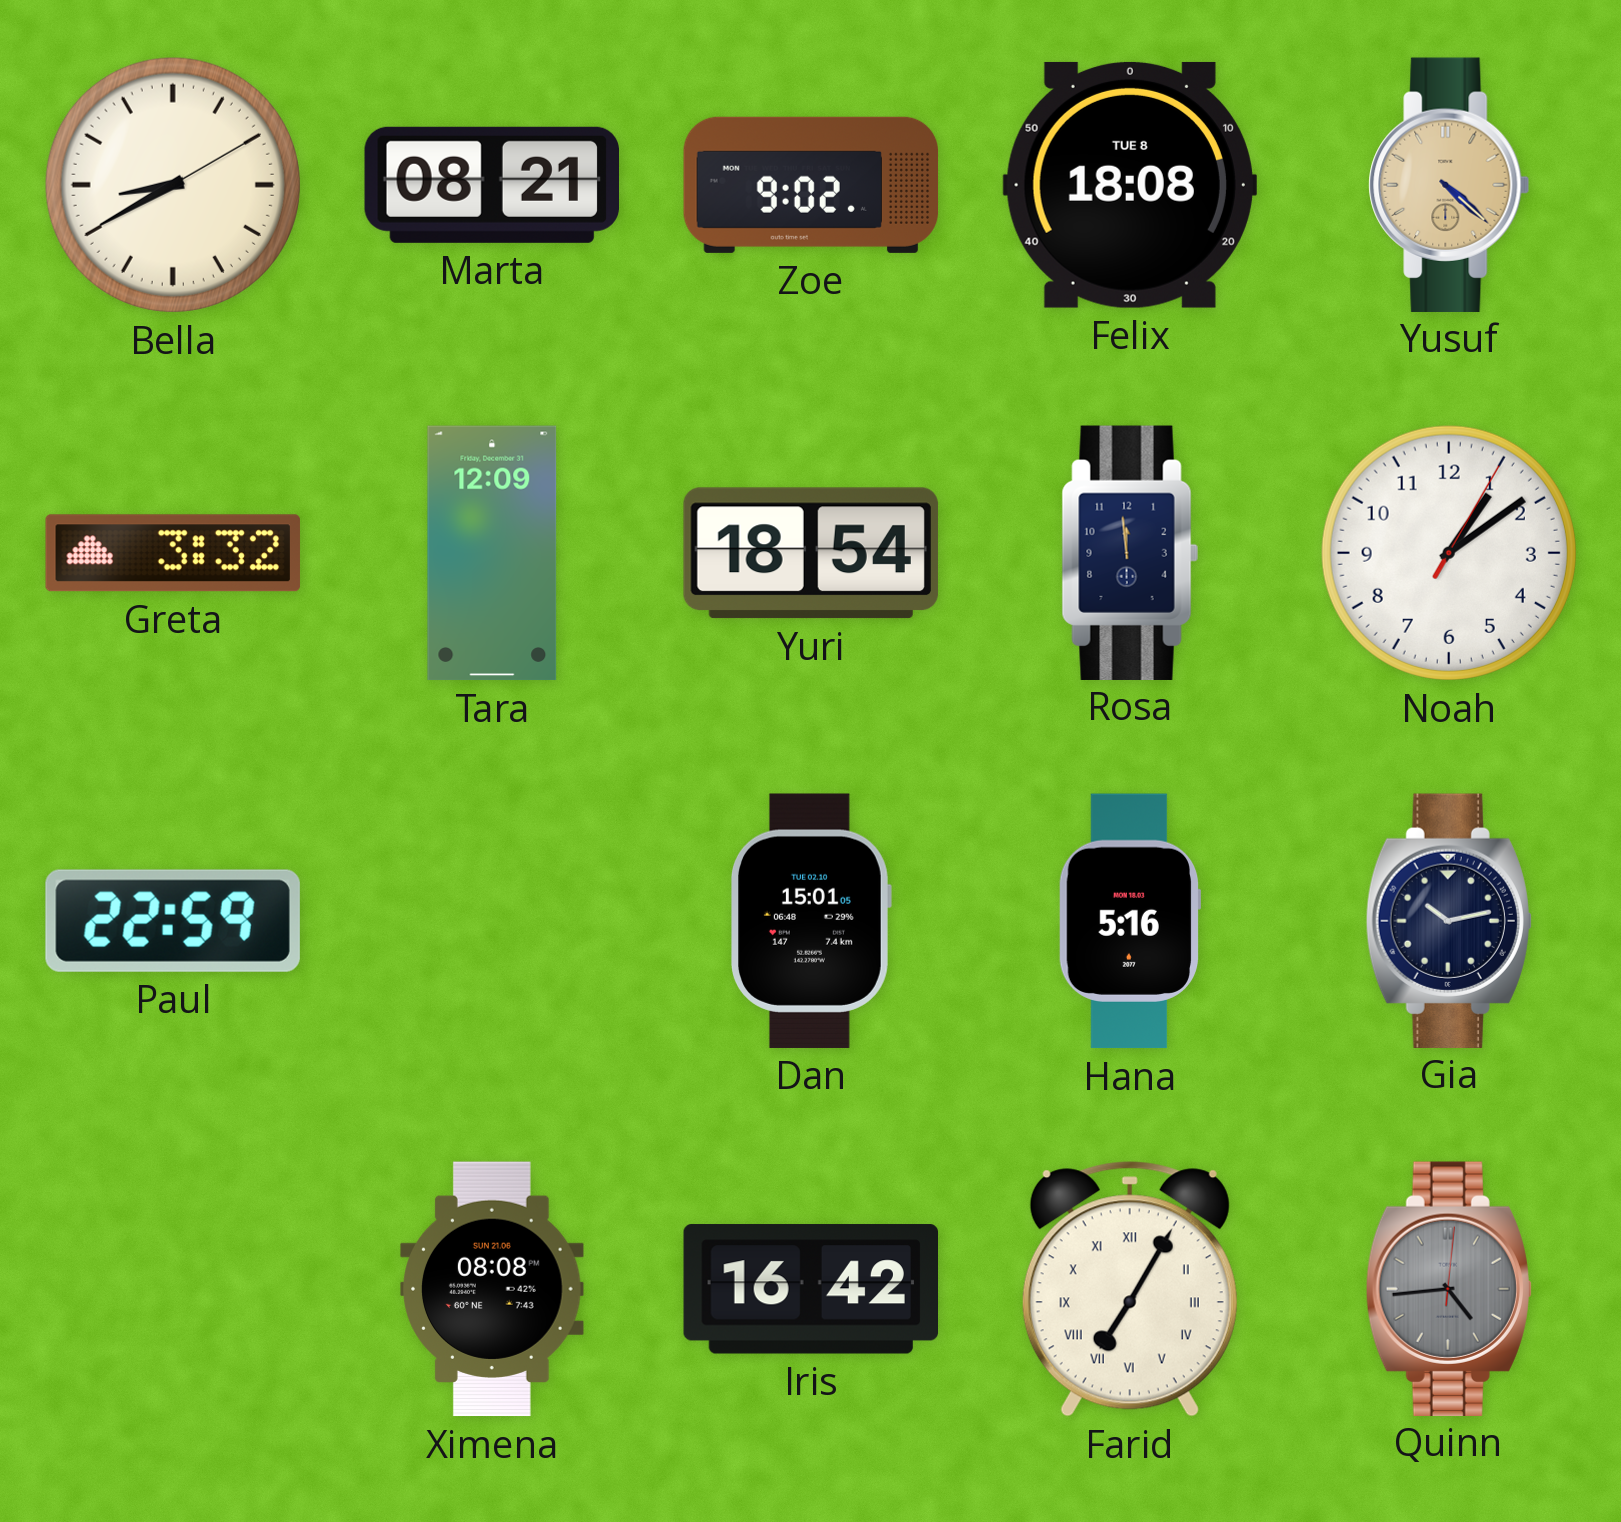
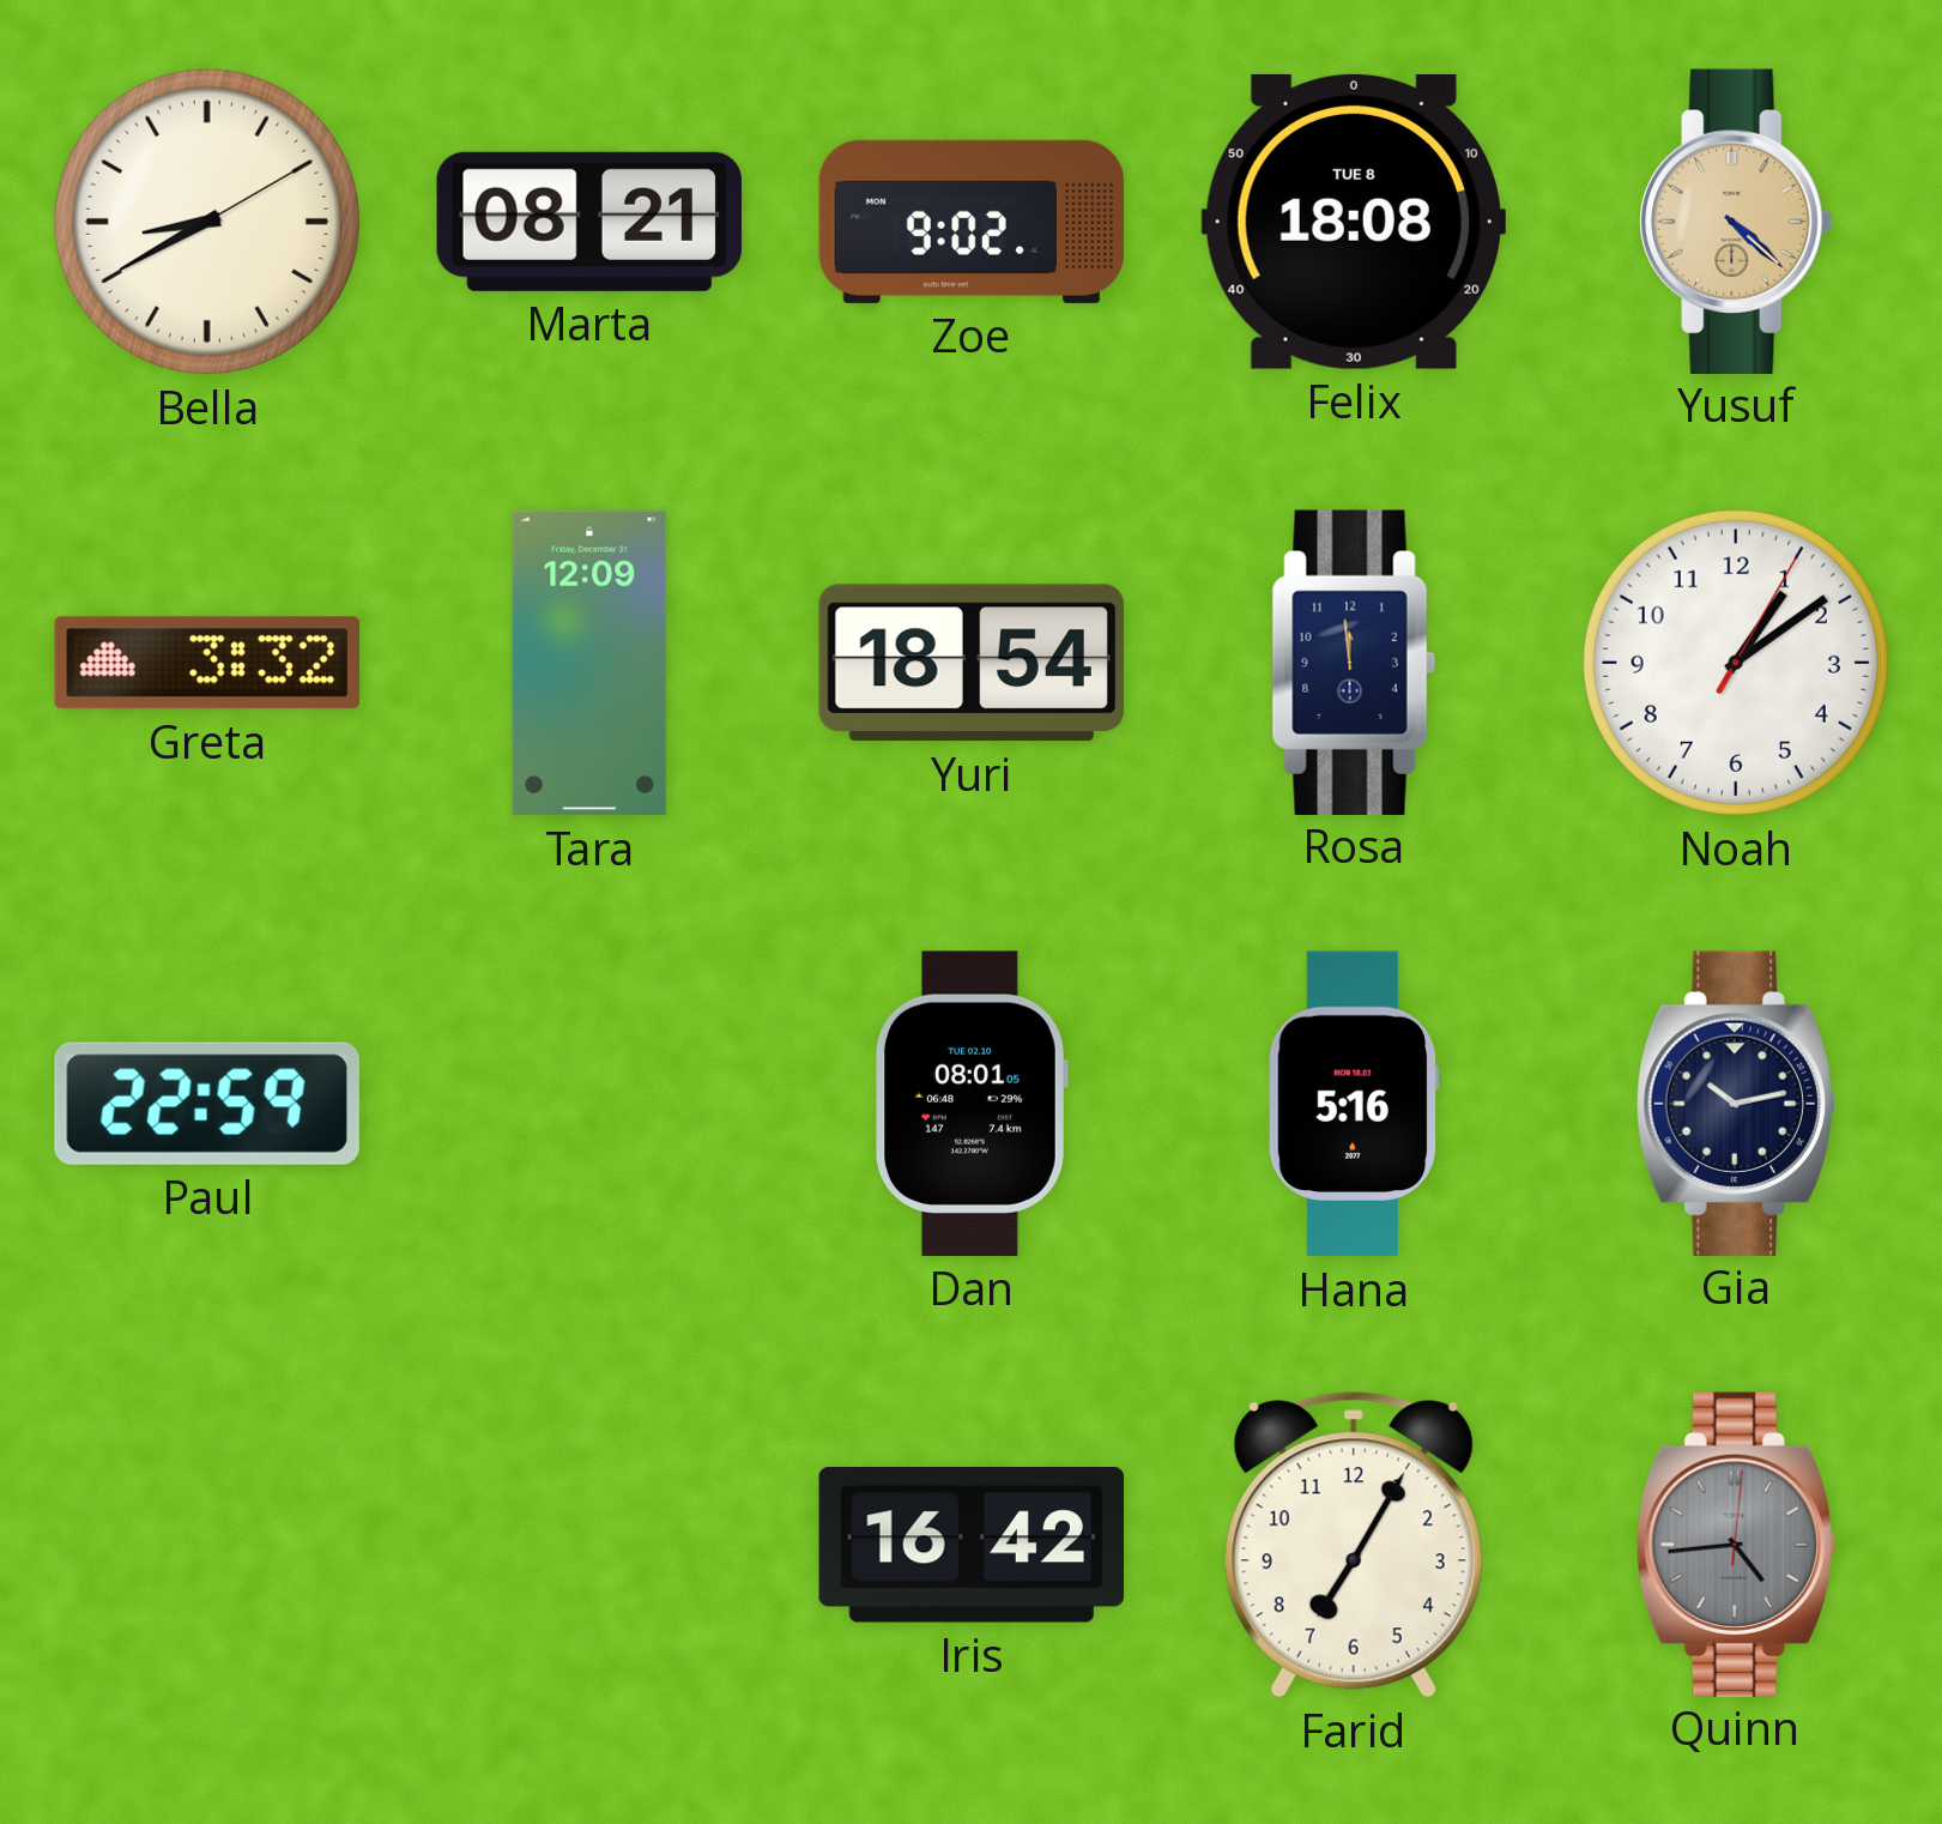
Dan: 15:01 -> 08:01 (972, 1104)
Ximena: 08:08 -> none (492, 1289)
Farid numerals: Roman -> Arabic (1354, 1545)
